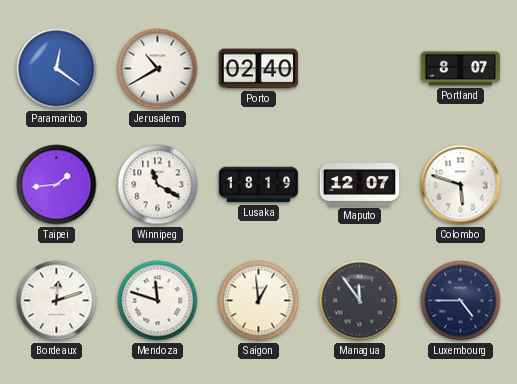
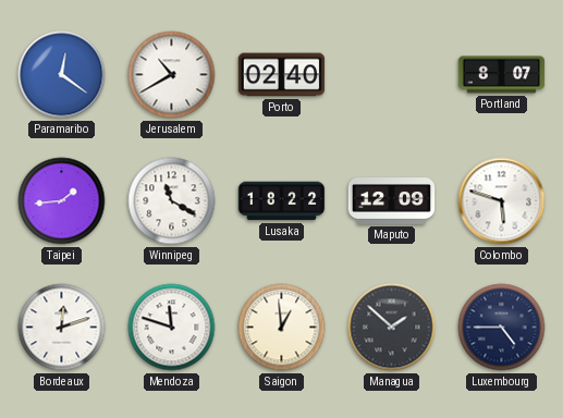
Lusaka: 18:19 -> 18:22 (282, 201)
Maputo: 12:07 -> 12:09 (392, 201)
Managua: 11:54 -> 1:52 (392, 328)
